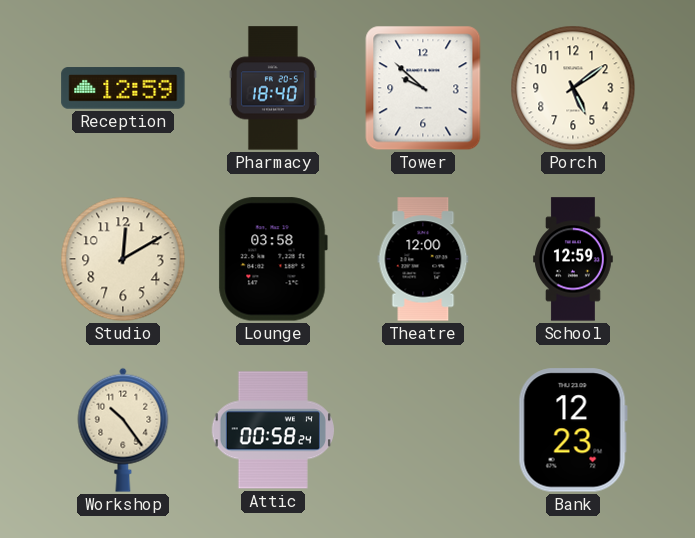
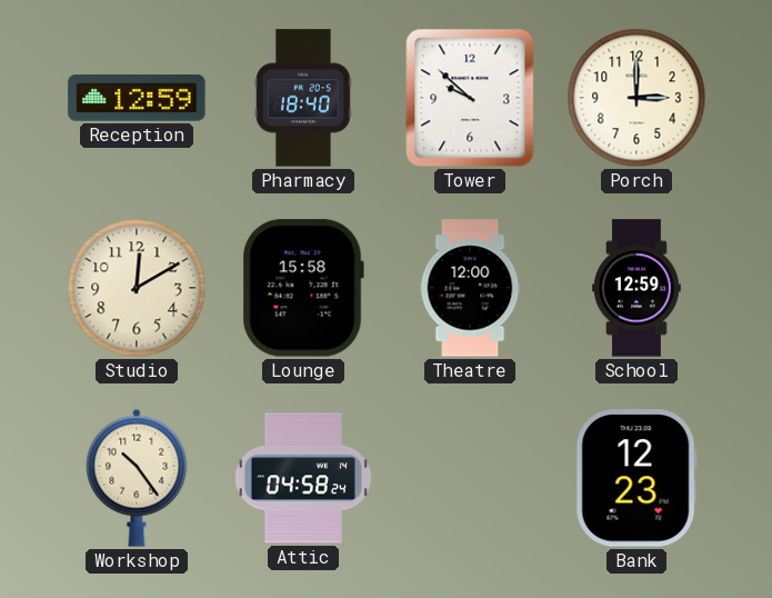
Porch: 5:09 -> 3:00 (636, 98)
Lounge: 03:58 -> 15:58 (303, 288)
Attic: 00:58 -> 04:58 (303, 478)
